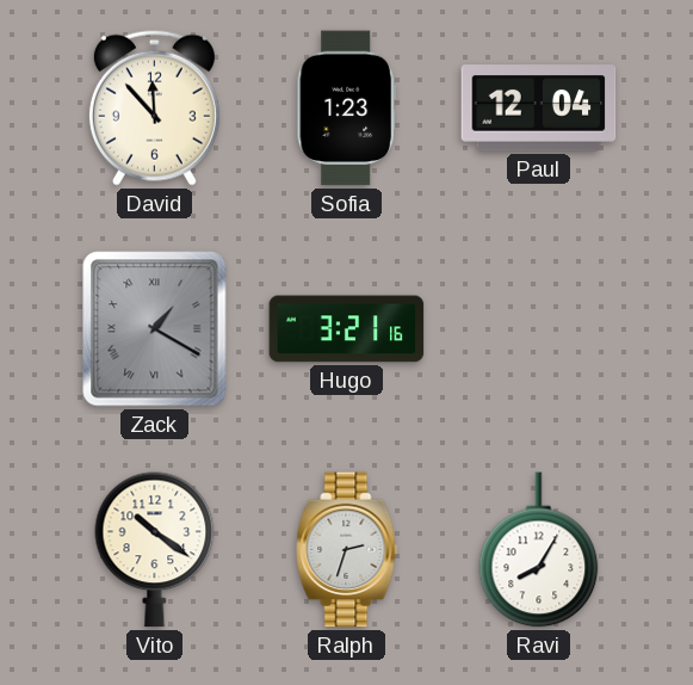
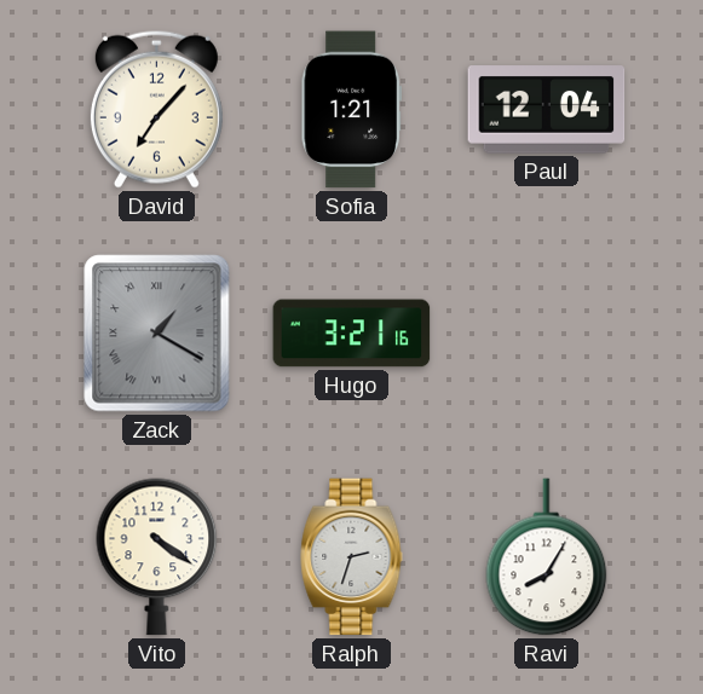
David: 11:53 -> 7:07 (156, 109)
Sofia: 1:23 -> 1:21 (351, 110)
Vito: 10:21 -> 4:21 (157, 557)
